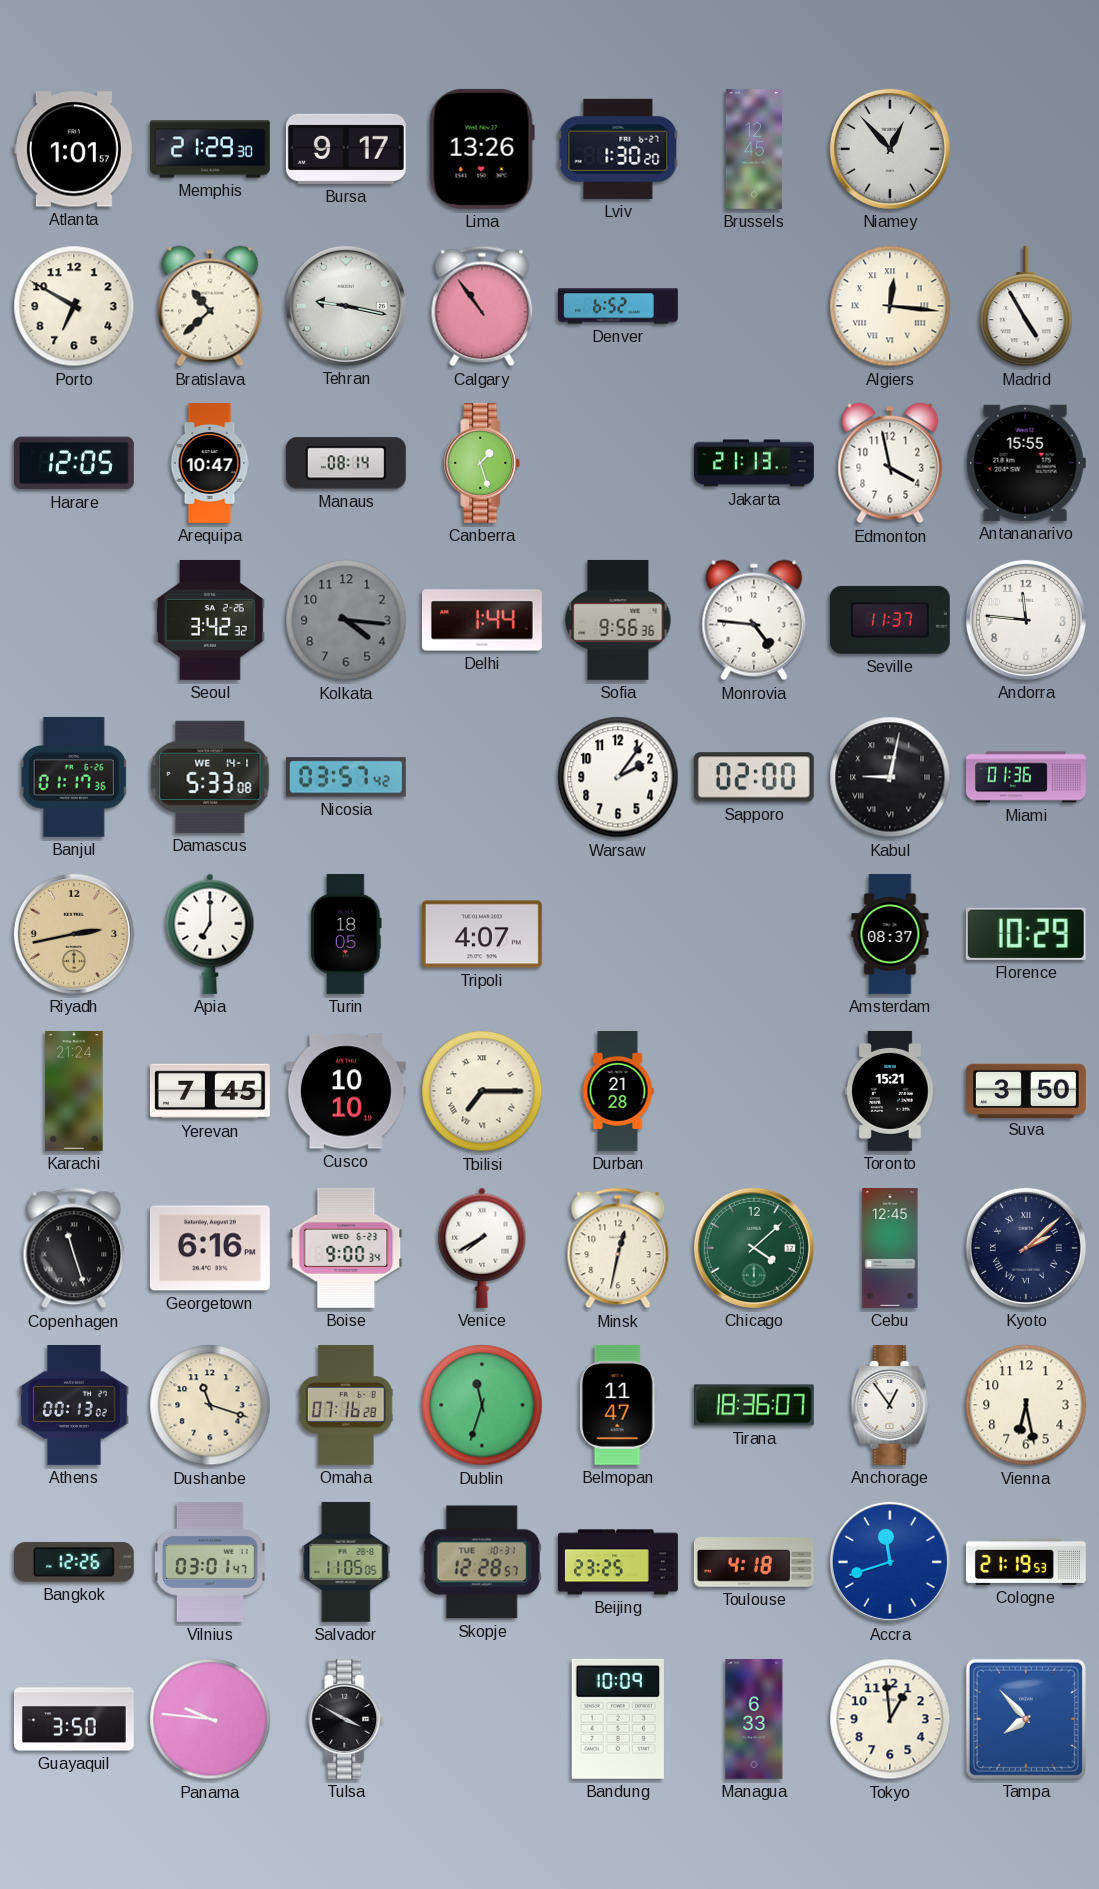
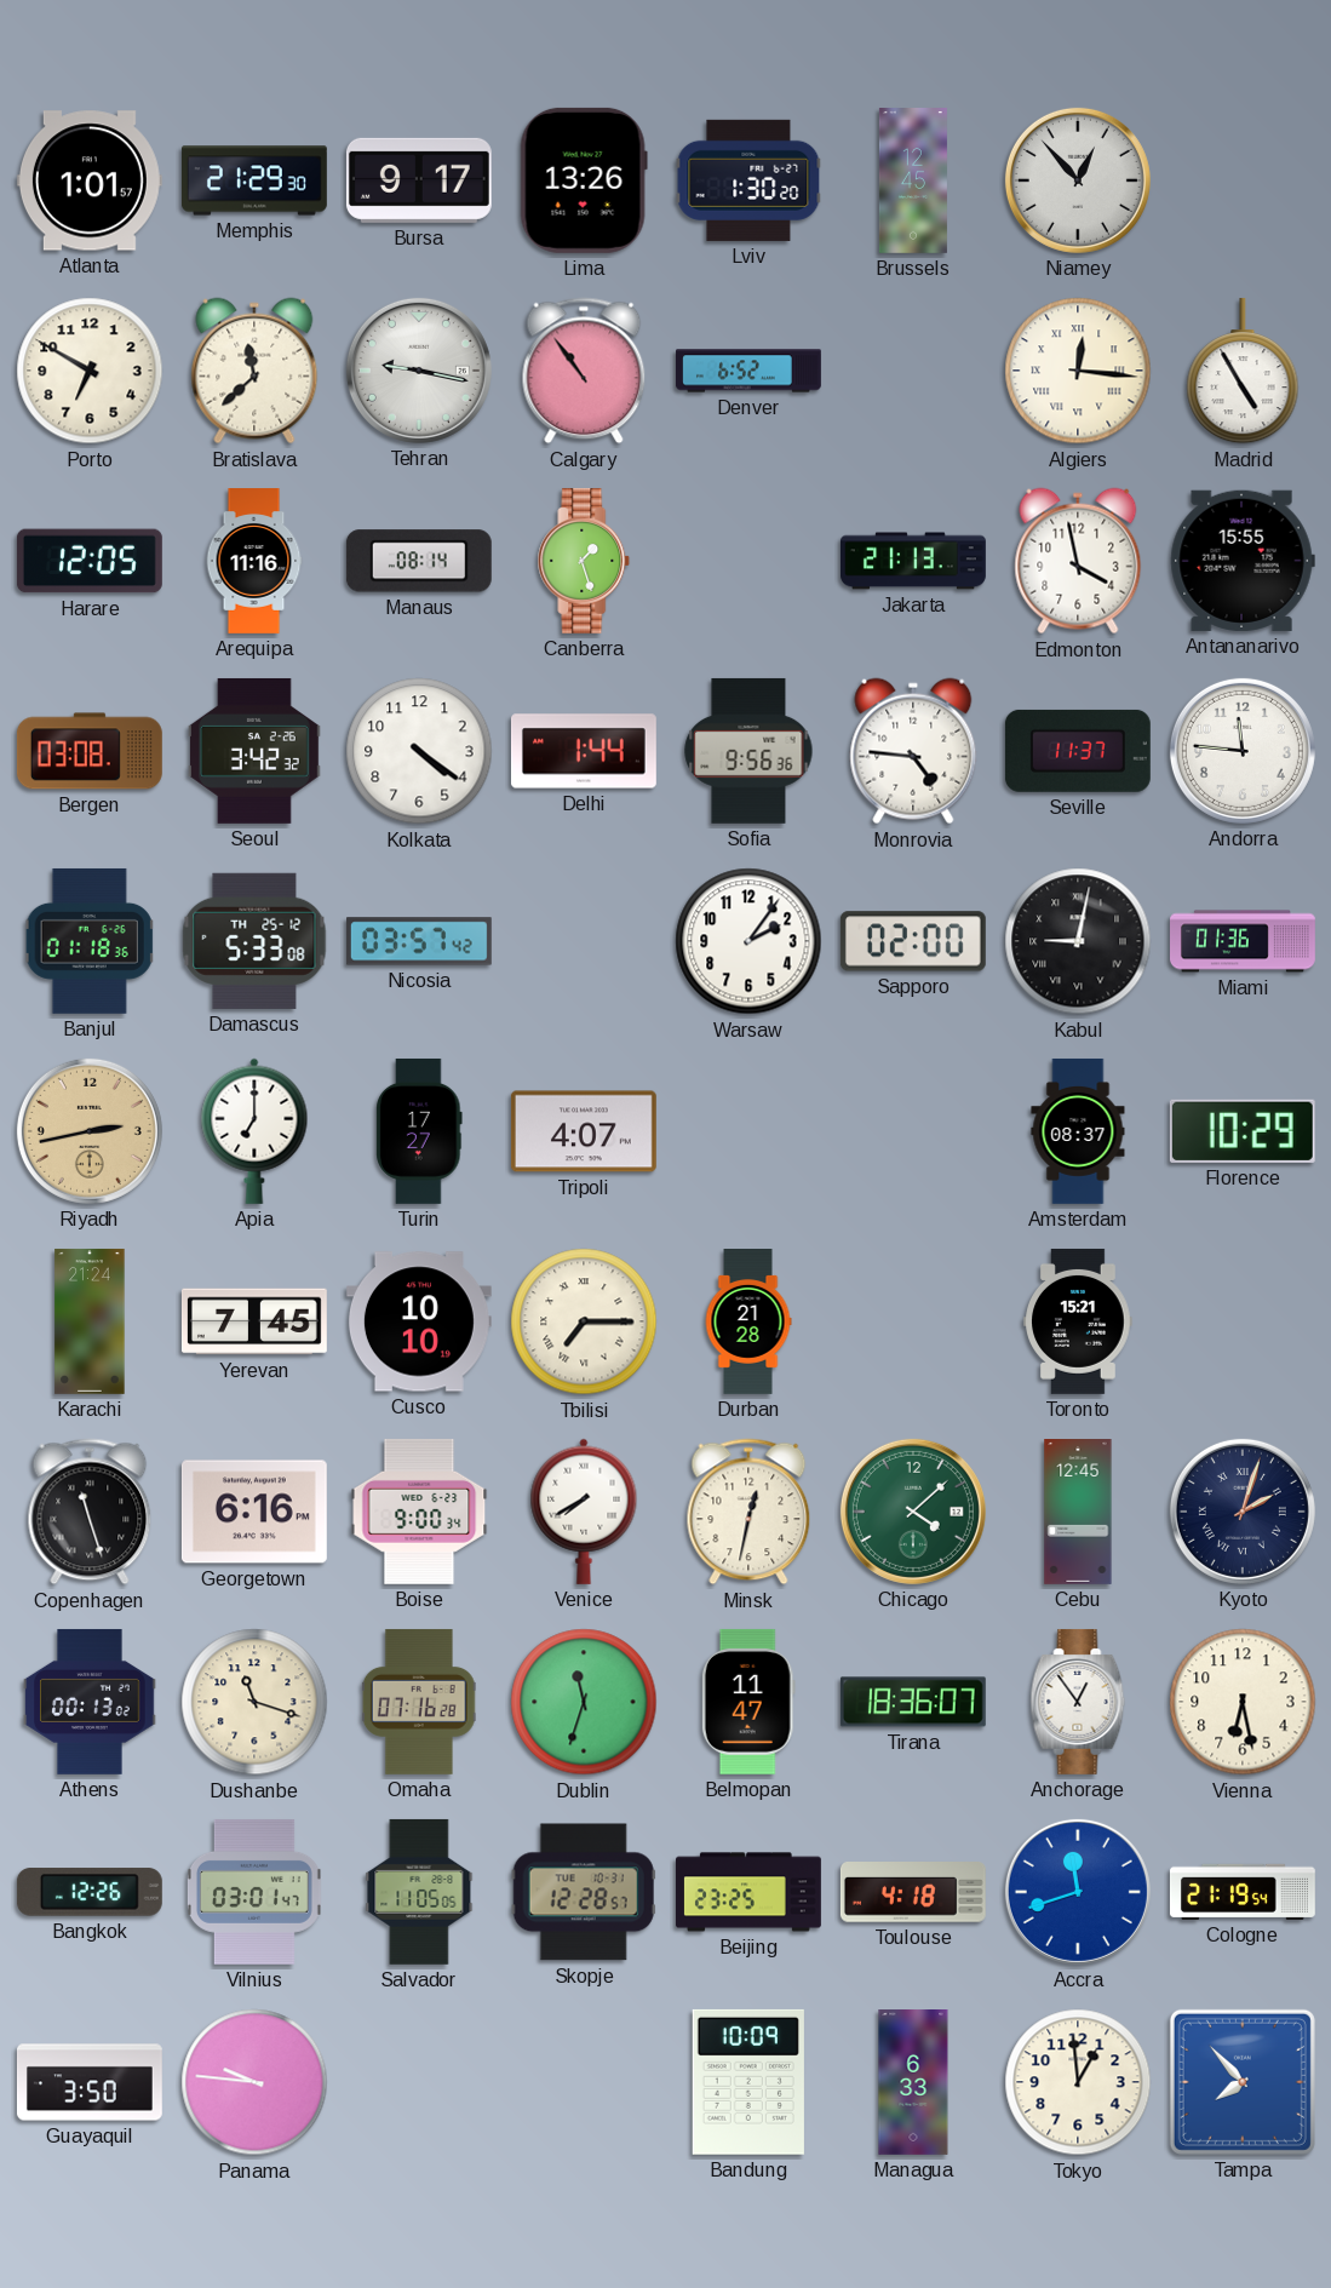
Bratislava: 10:38 -> 11:38 (254, 371)
Arequipa: 10:47 -> 11:16 (254, 562)
Bergen: none -> 03:08 (90, 751)
Kolkata: 4:16 -> 4:21 (419, 751)
Kolkata dial: grey -> white (419, 751)
Banjul: 01:17 -> 01:18 (90, 941)
Damascus date: WE 14-1 -> TH 25-12 (254, 941)
Turin: 18:05 -> 17:27 (419, 1131)
Suva: 3:50 -> none (1026, 1090)
Kyoto: 2:08 -> 2:03 (1243, 1512)
Cologne: 21:19:53 -> 21:19:54 (1243, 1892)
Tulsa: 3:50 -> none (346, 1719)
